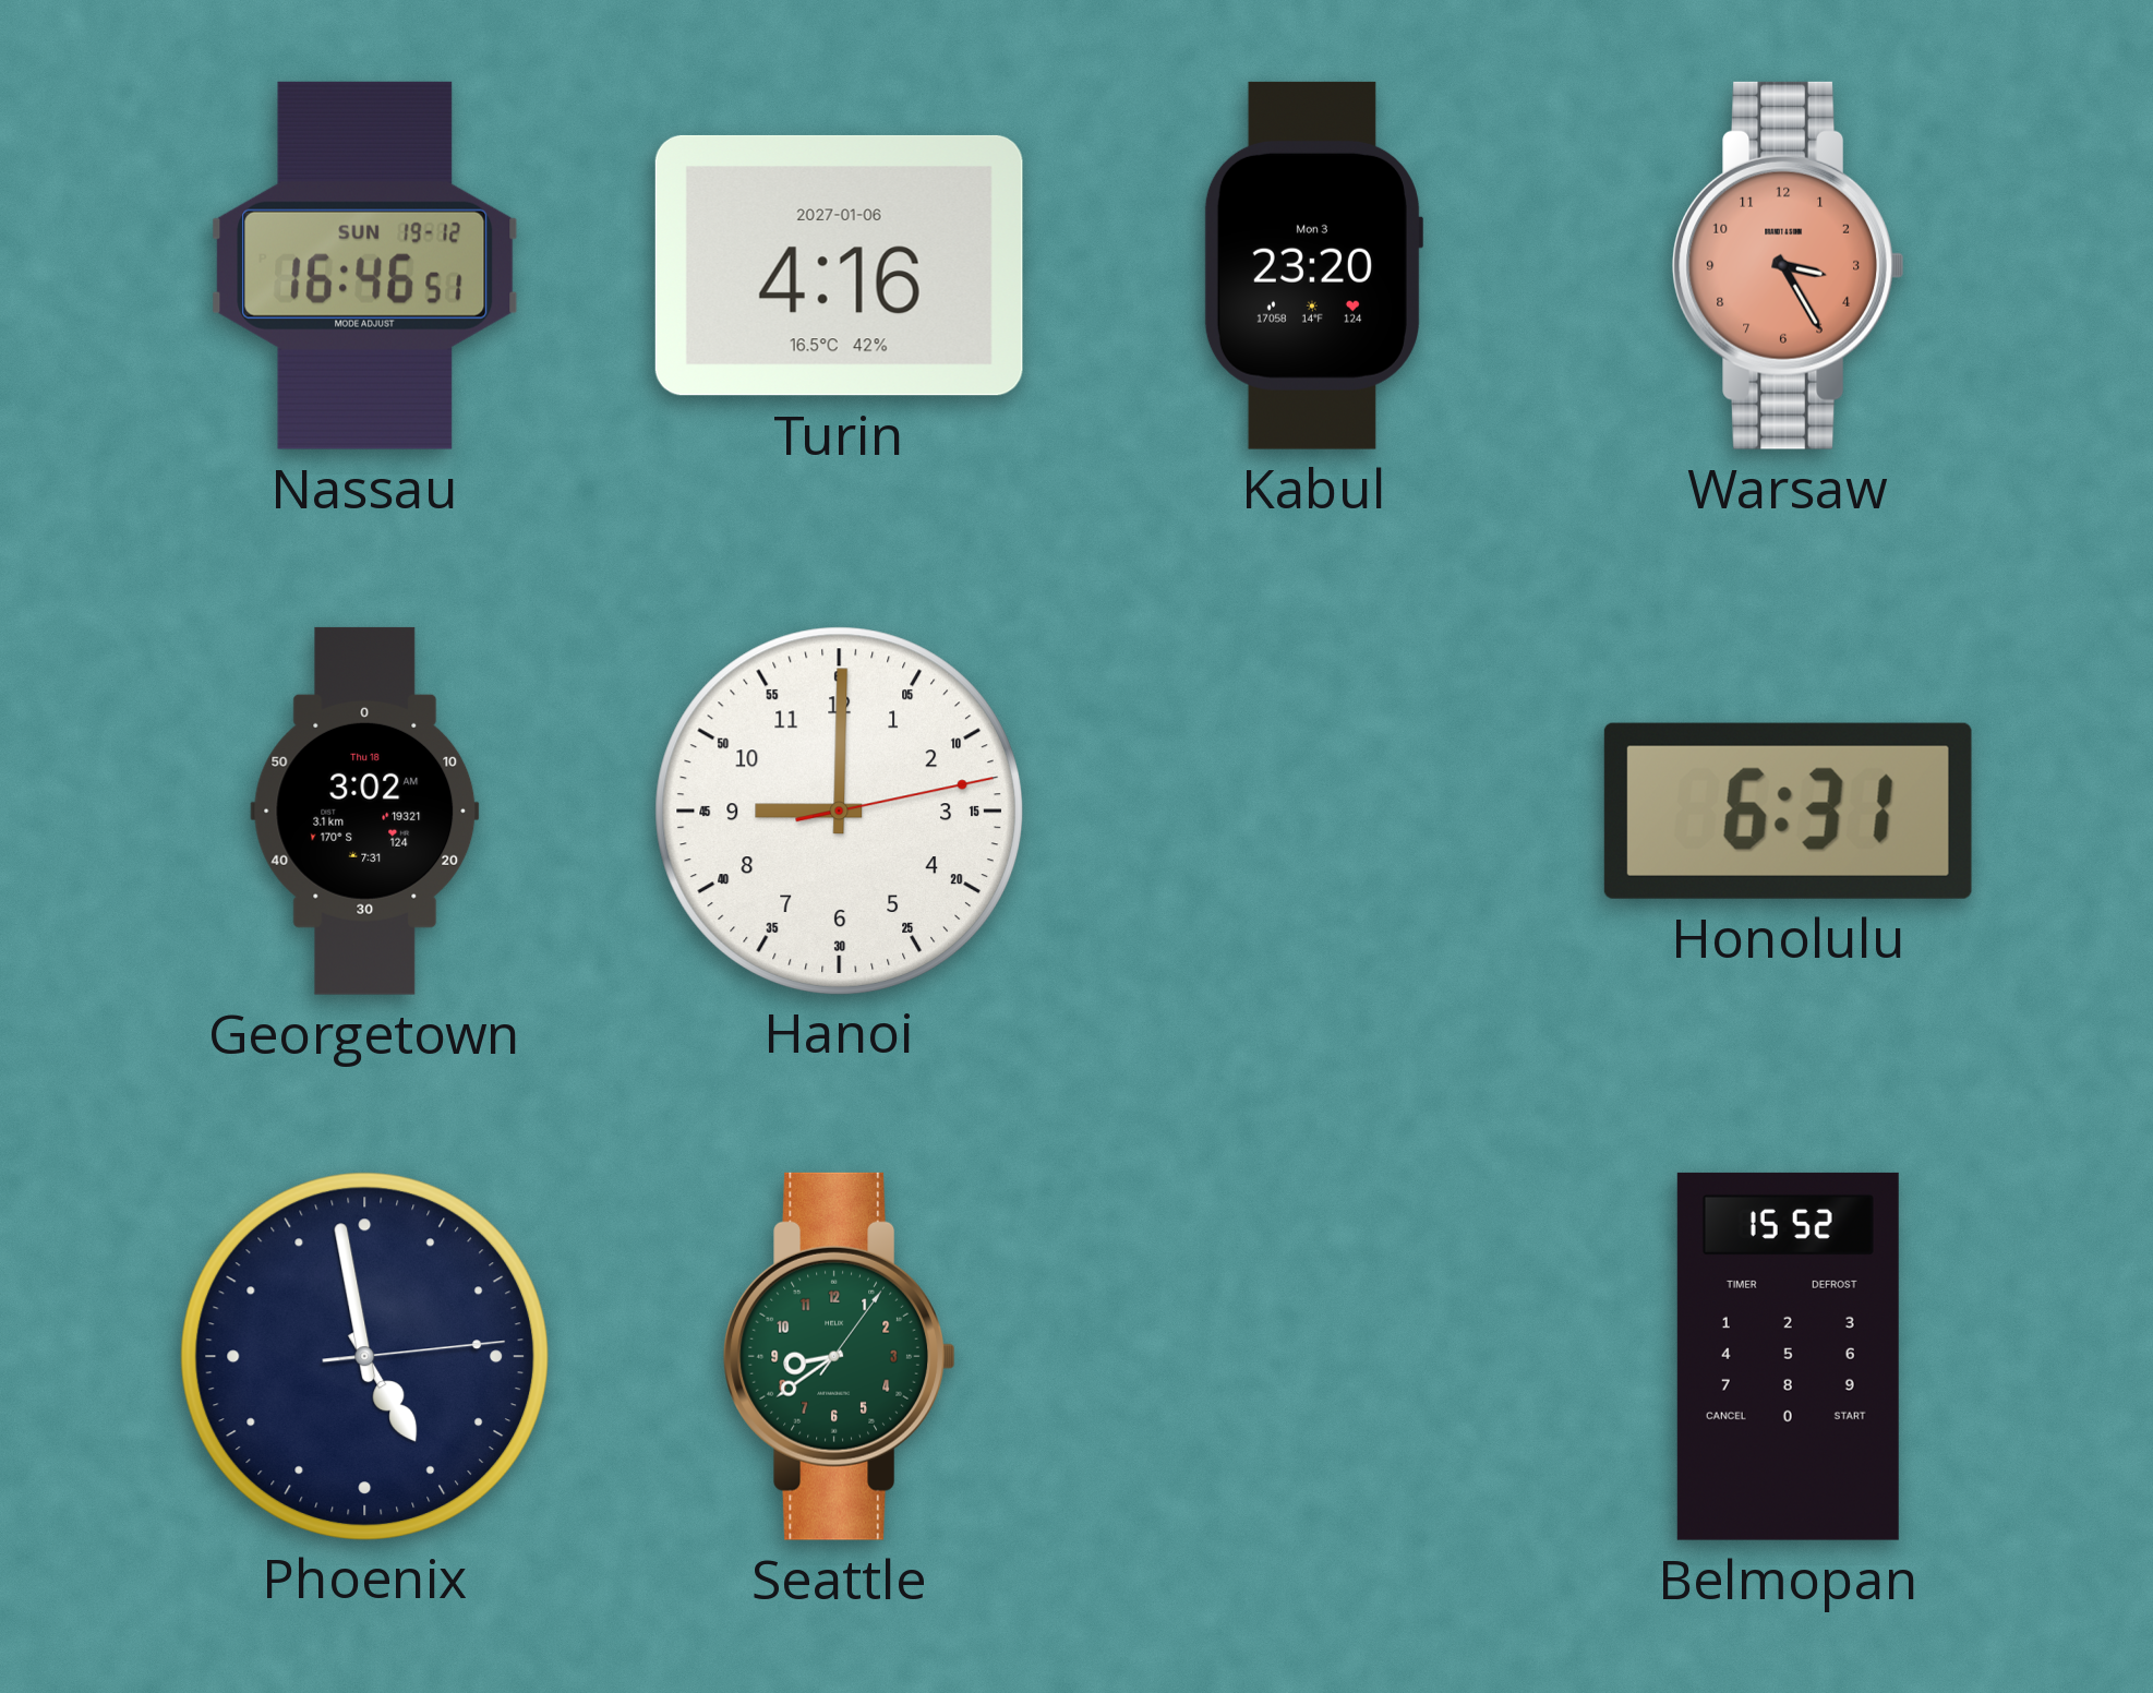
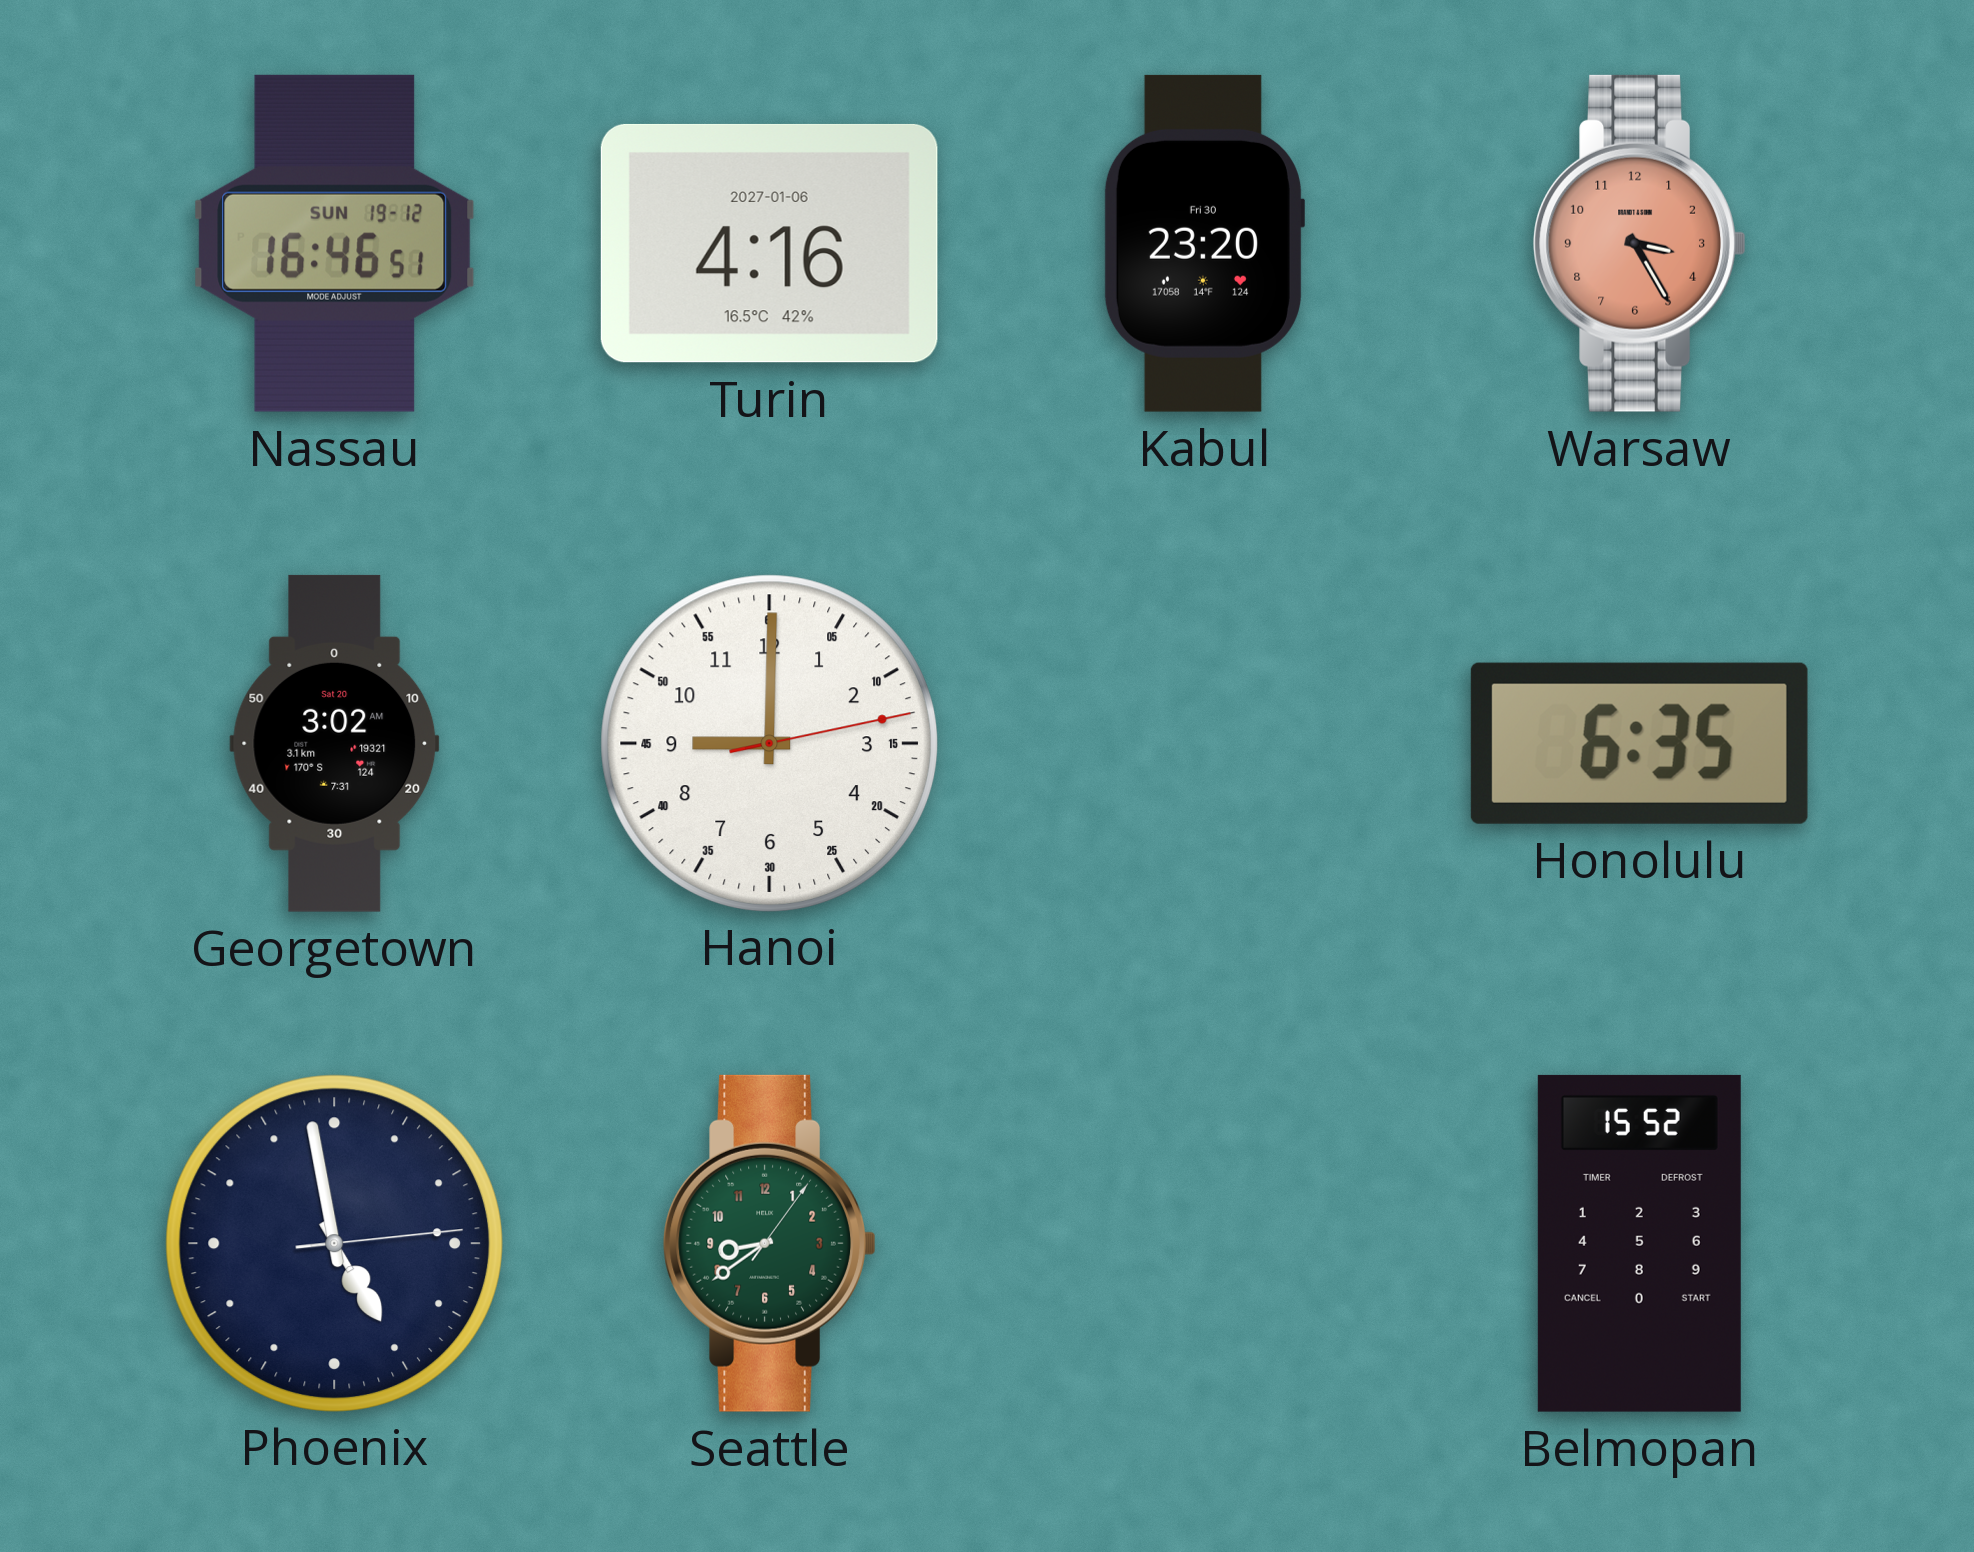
Kabul date: Mon 3 -> Fri 30 (1204, 243)
Georgetown date: Thu 18 -> Sat 20 (335, 743)
Honolulu: 6:31 -> 6:35 (1639, 743)
